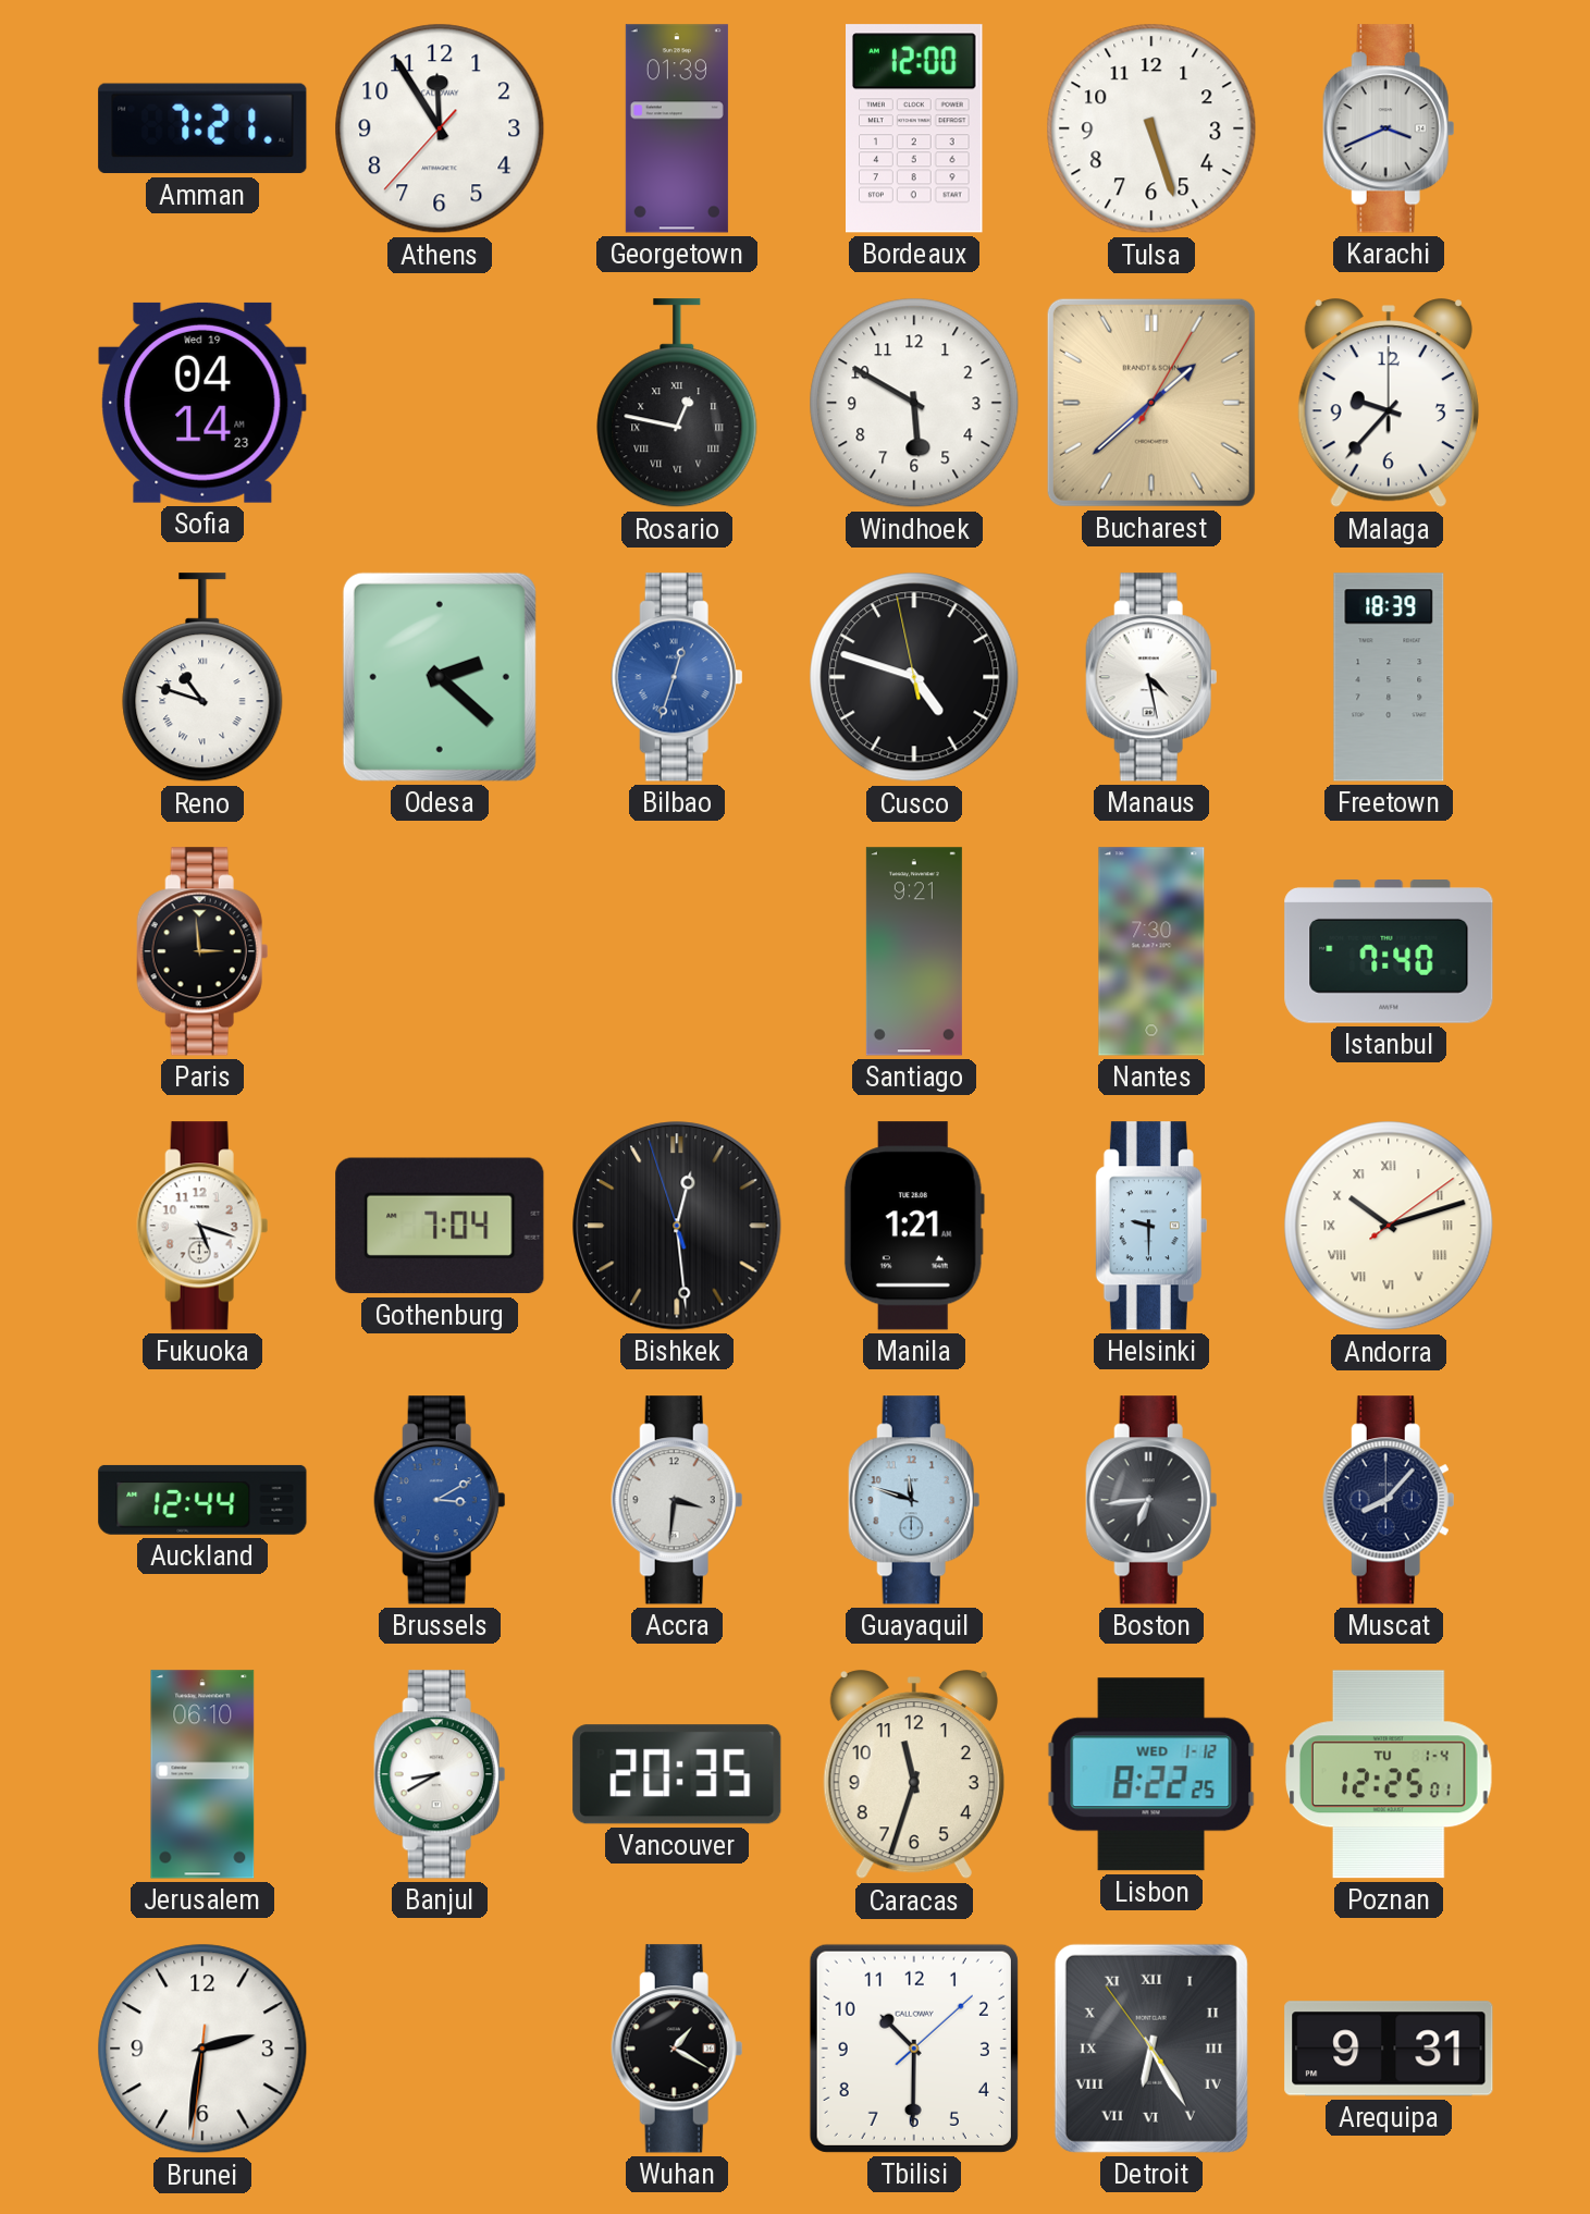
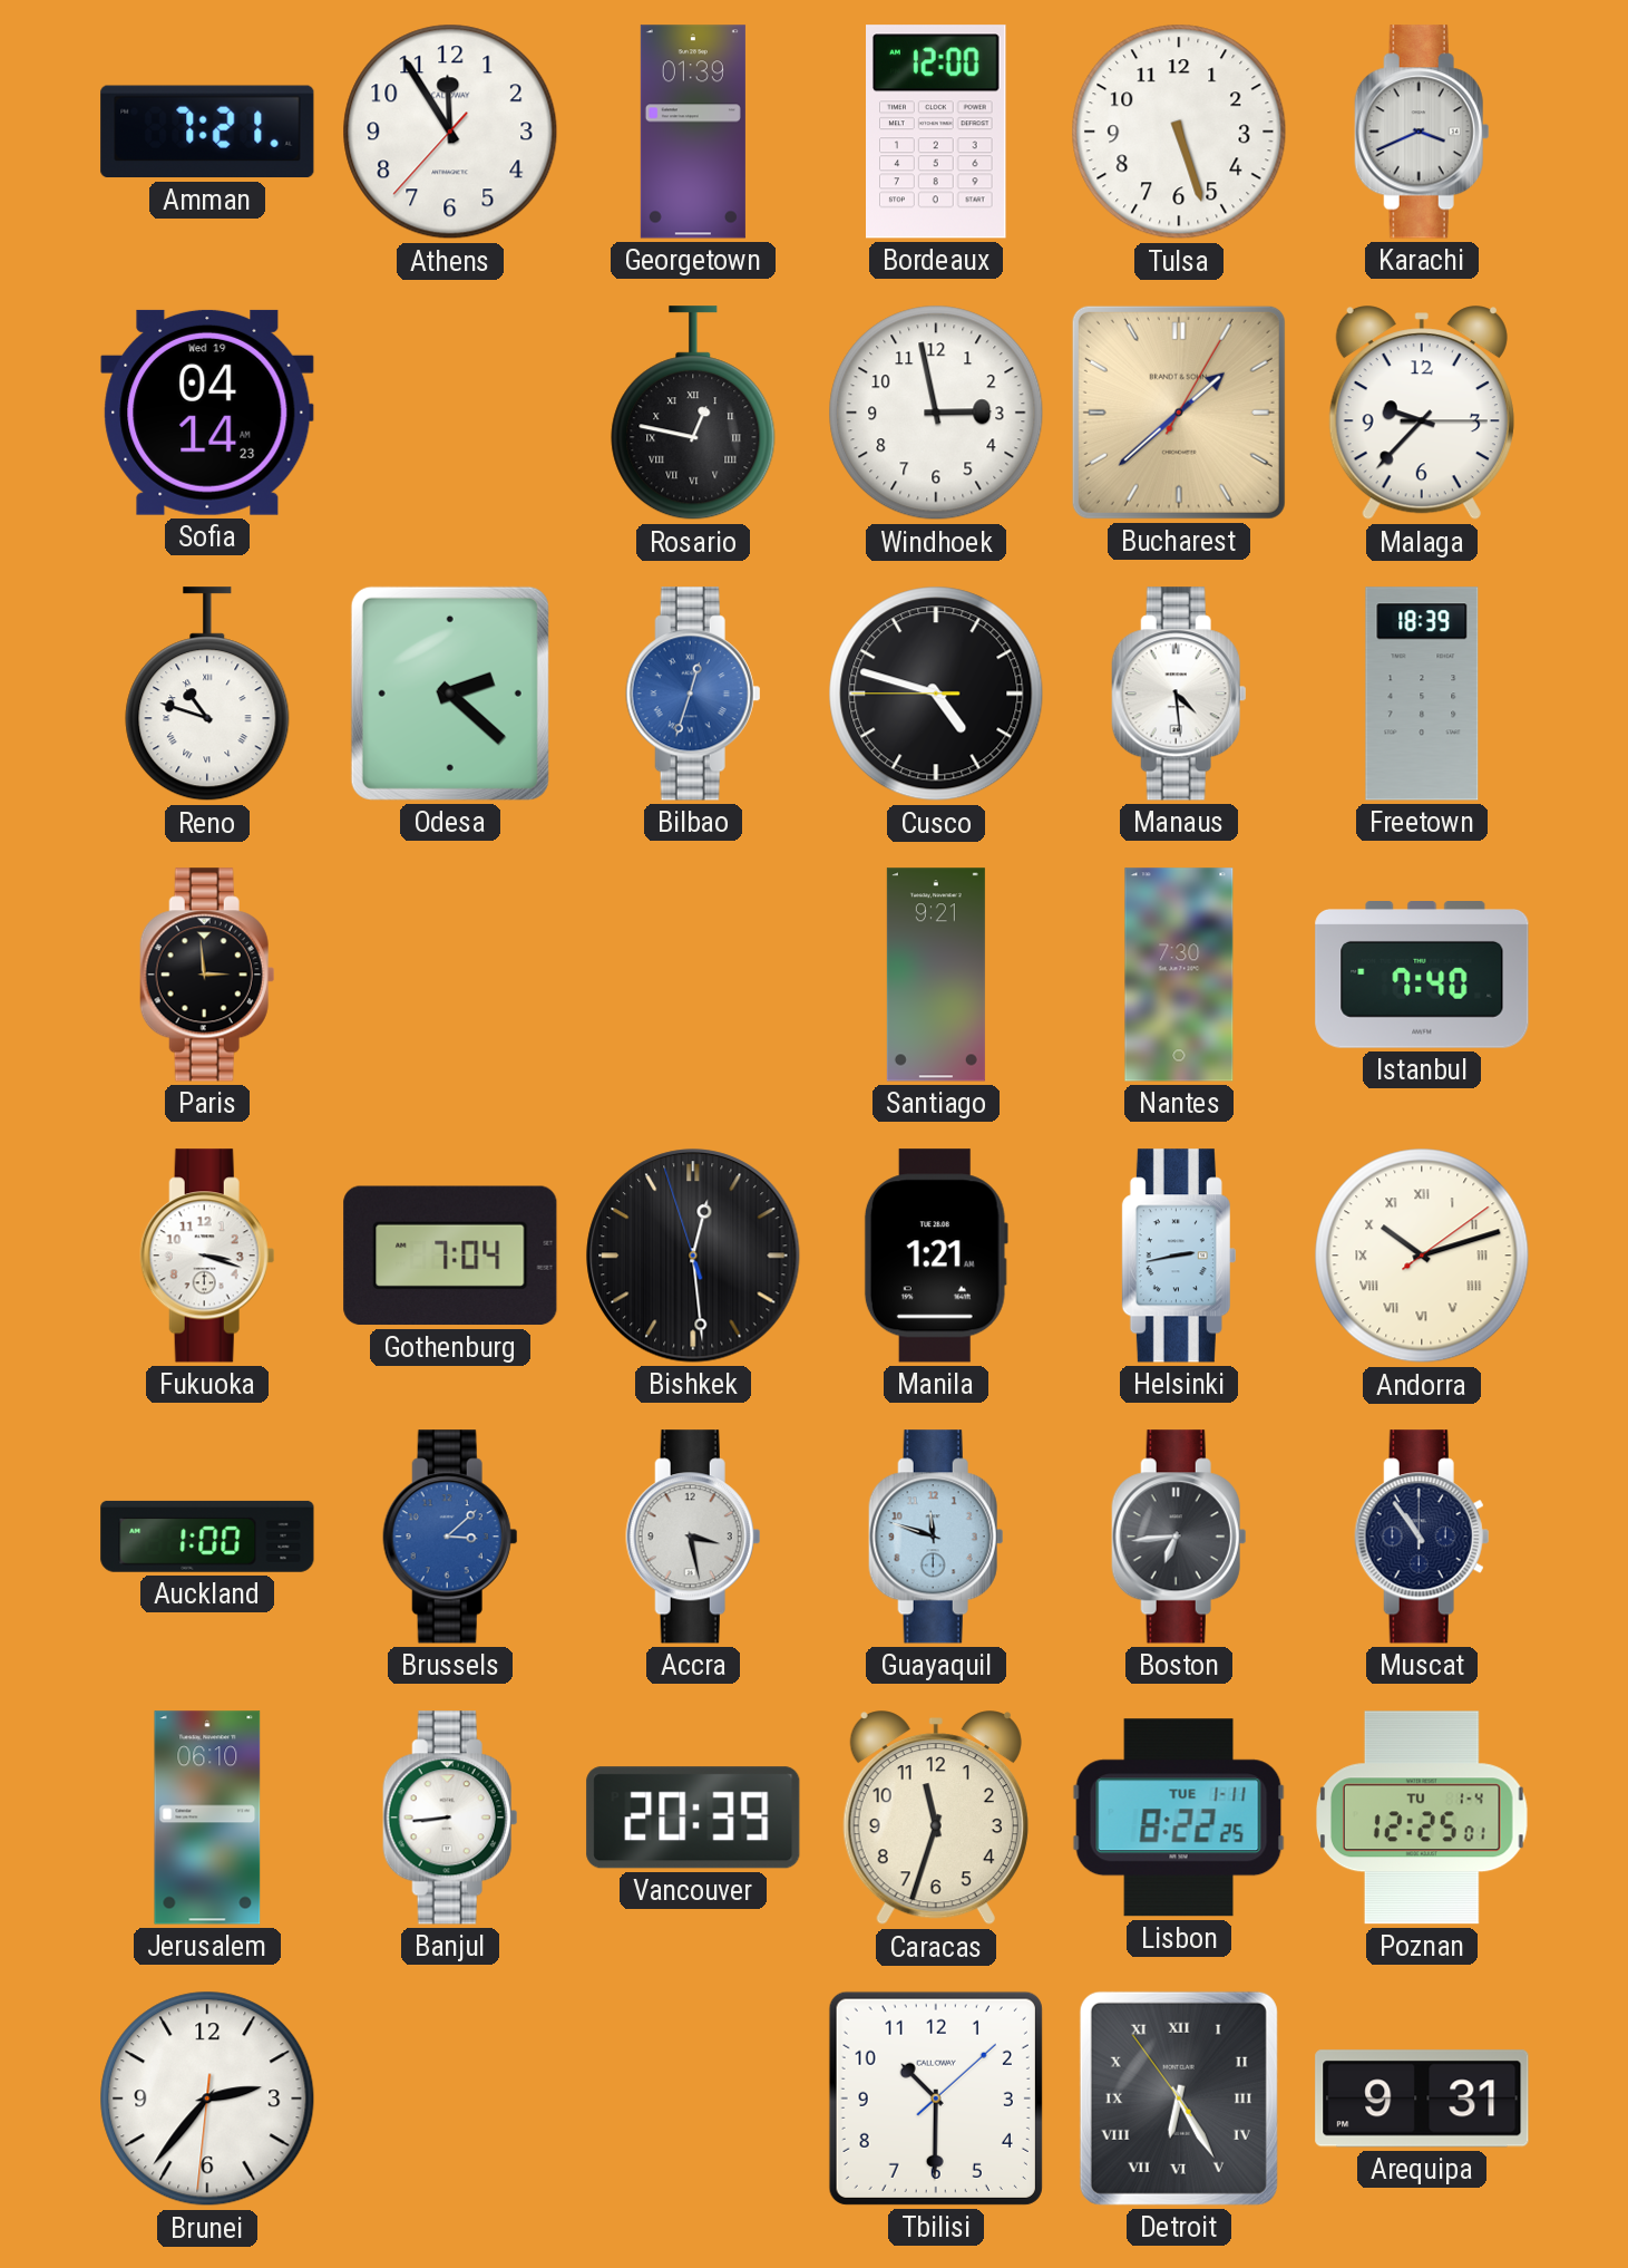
Windhoek: 5:50 -> 2:58 (936, 413)
Malaga: 9:37:00 -> 9:37:15 (1422, 414)
Cusco: 4:47:58 -> 4:47:45 (936, 694)
Manaus: 4:28 -> 4:29 (1179, 694)
Fukuoka: 5:18 -> 3:18 (207, 1256)
Helsinki: 9:30 -> 2:43 (1179, 1256)
Auckland: 12:44 -> 1:00 (207, 1537)
Brussels: 3:10 -> 3:08 (450, 1537)
Accra: 3:31 -> 3:28 (693, 1537)
Muscat: 8:07 -> 10:54 (1422, 1537)
Banjul: 8:40 -> 8:44 (450, 1818)
Vancouver: 20:35 -> 20:39 (693, 1818)
Lisbon date: WED 1-12 -> TUE 1-11 (1179, 1818)
Brunei: 2:31 -> 2:36 (207, 2099)
Wuhan: 1:20 -> none (677, 2049)
